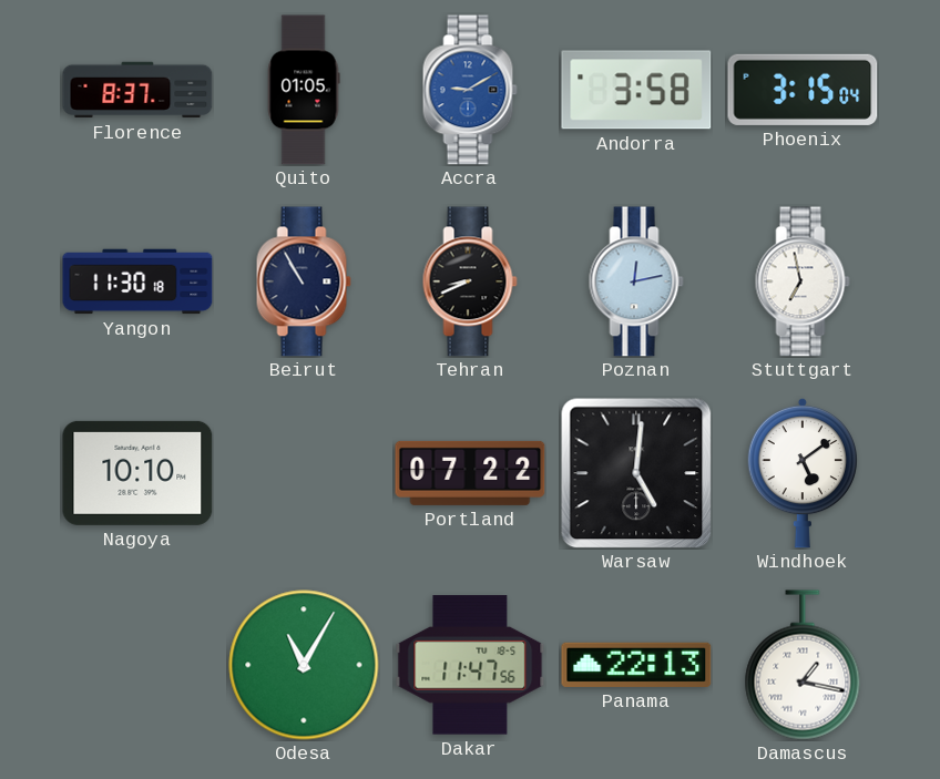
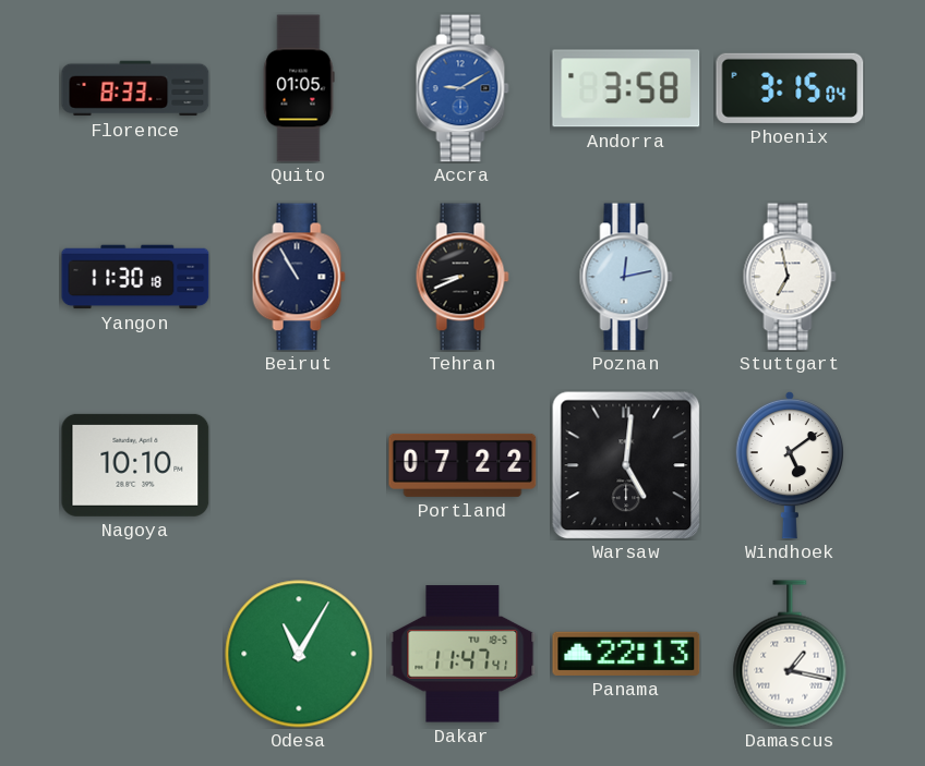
Florence: 8:37 -> 8:33 (135, 88)
Dakar: 11:47:56 -> 11:47:41 (463, 654)
